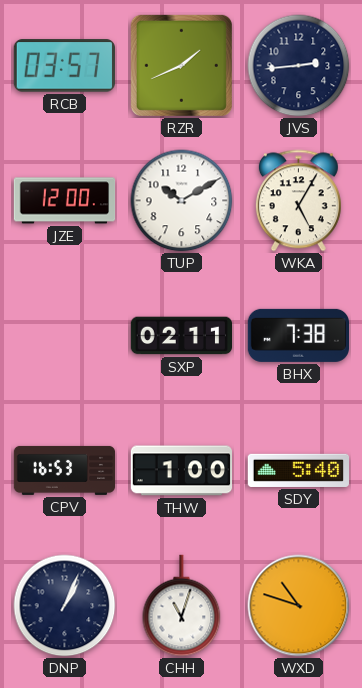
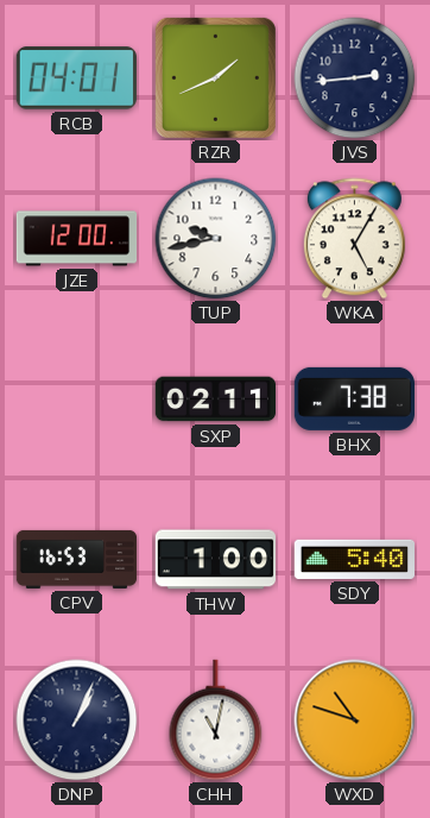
RCB: 03:57 -> 04:01 (76, 78)
TUP: 10:10 -> 9:43 (216, 239)
CHH: 11:03 -> 11:02 (216, 721)
